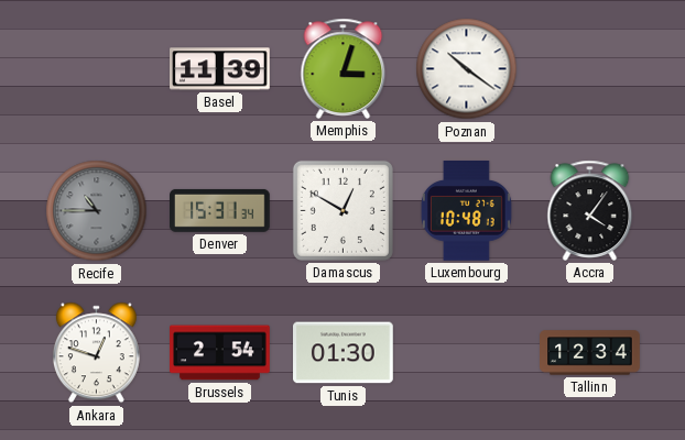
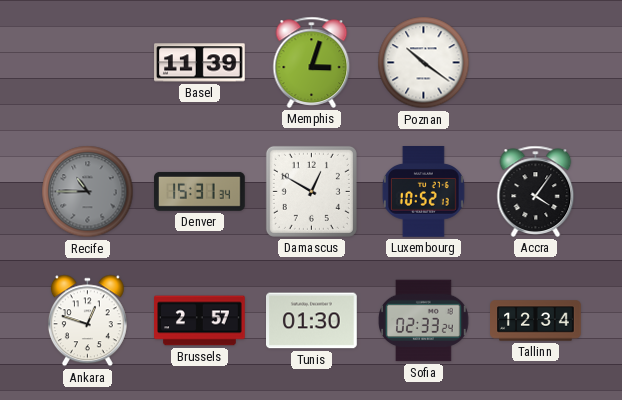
Luxembourg: 10:48 -> 10:52 (423, 192)
Brussels: 2:54 -> 2:57 (200, 321)
Sofia: none -> 02:33 (424, 321)
